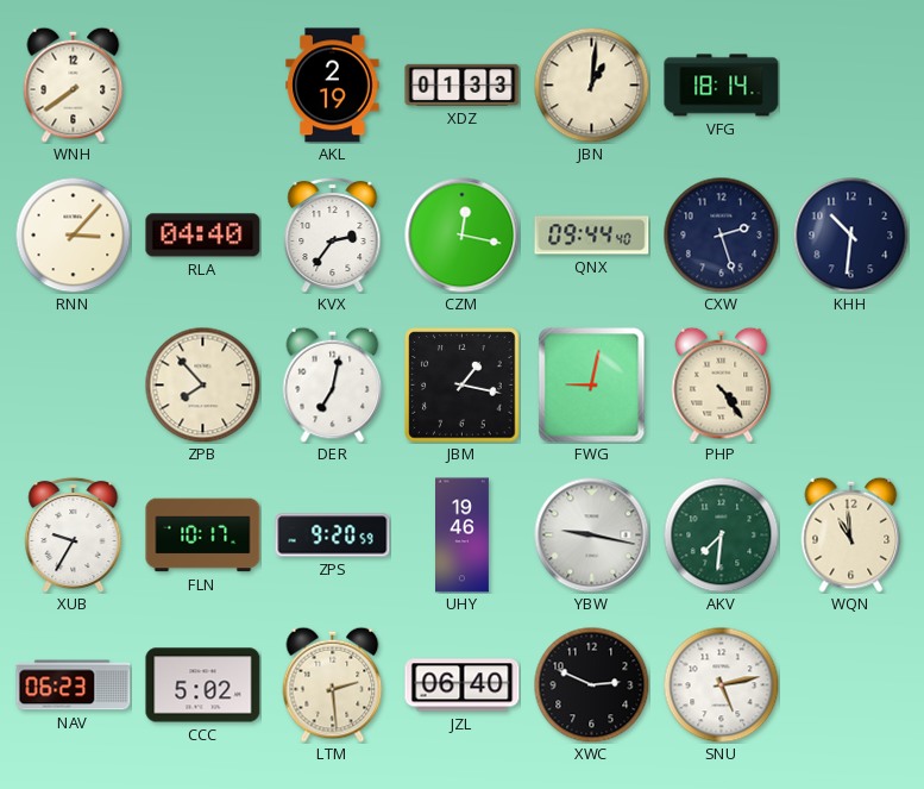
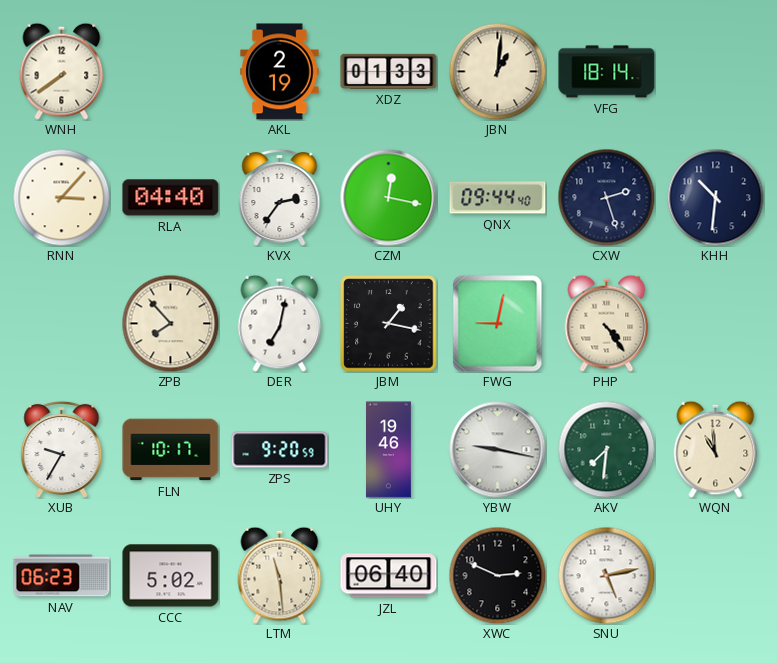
LTM: 2:29 -> 11:29 (280, 575)
